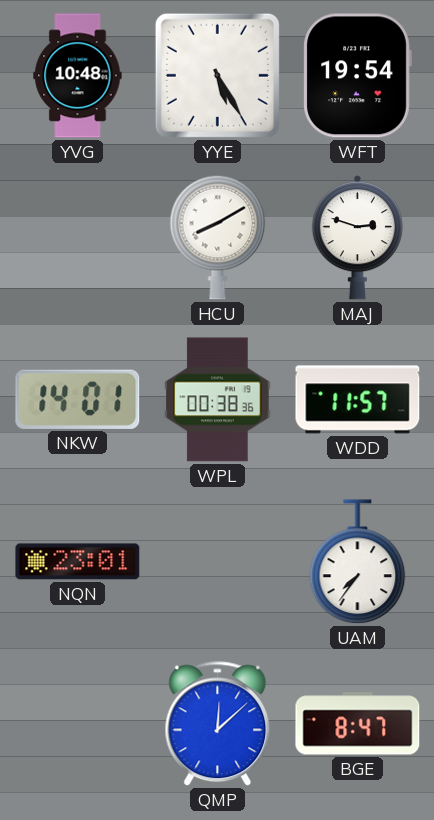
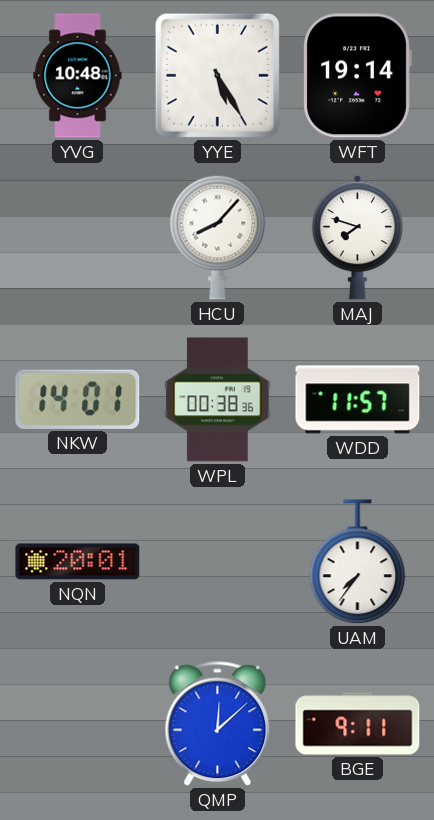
WFT: 19:54 -> 19:14 (357, 76)
HCU: 8:10 -> 8:07 (218, 237)
MAJ: 2:48 -> 7:48 (357, 238)
NQN: 23:01 -> 20:01 (78, 562)
BGE: 8:47 -> 9:11 (358, 724)
